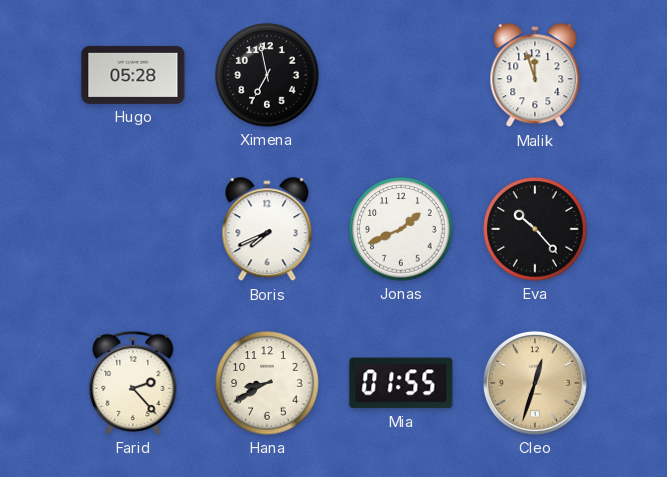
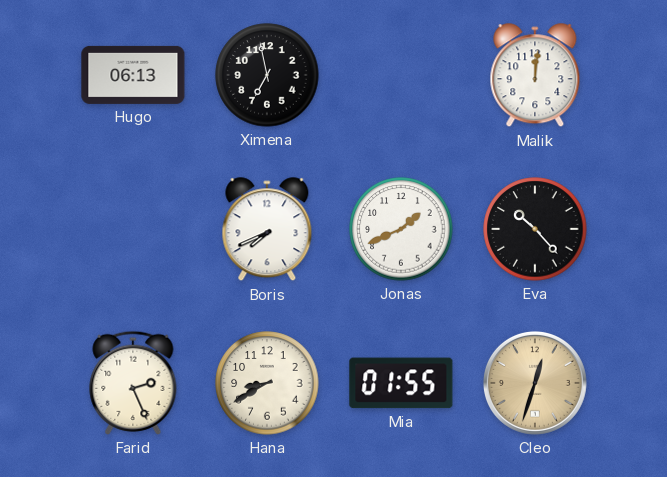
Hugo: 05:28 -> 06:13 (133, 75)
Malik: 11:57 -> 12:01 (535, 76)
Farid: 2:23 -> 2:26 (133, 383)
